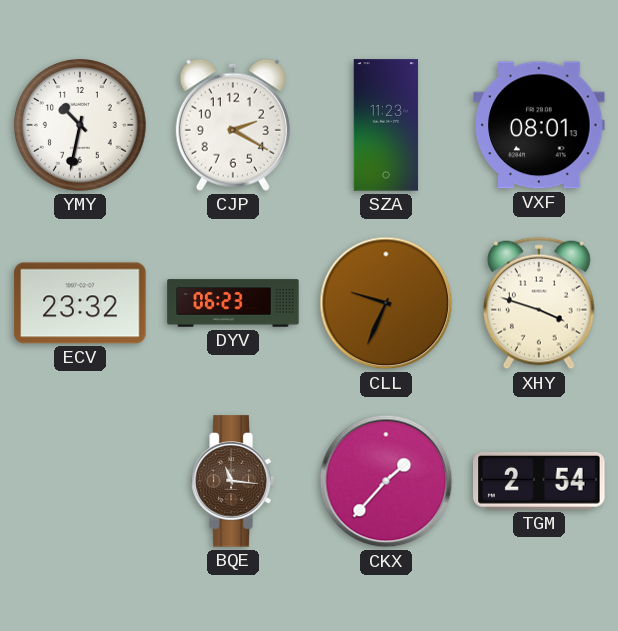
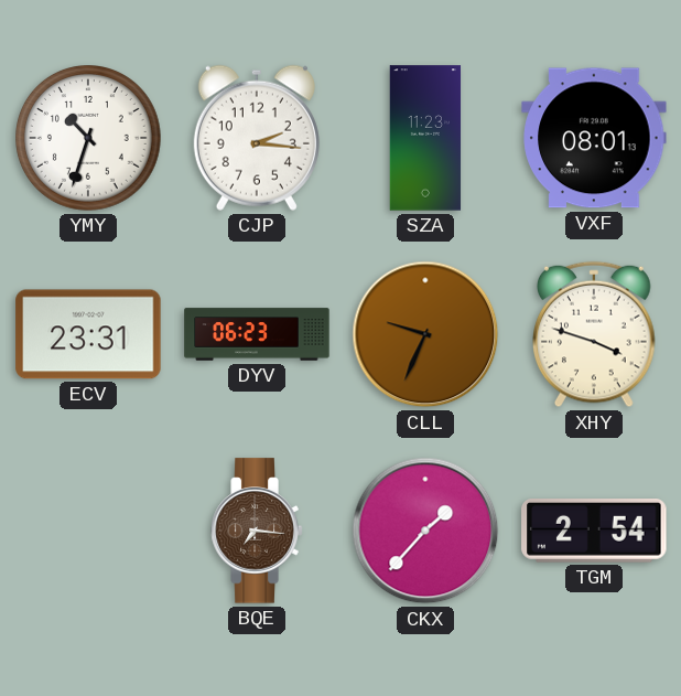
YMY: 10:32 -> 10:33 (89, 139)
CJP: 2:20 -> 2:16 (257, 138)
ECV: 23:32 -> 23:31 (88, 334)
BQE: 11:16 -> 7:16 (257, 531)
